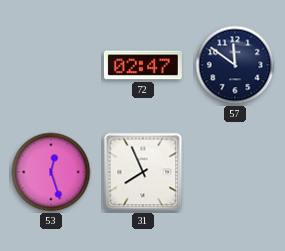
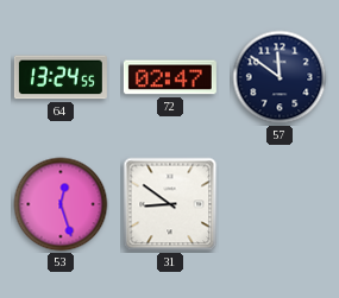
64: none -> 13:24 (61, 77)
31: 7:56 -> 8:51 (170, 204)
